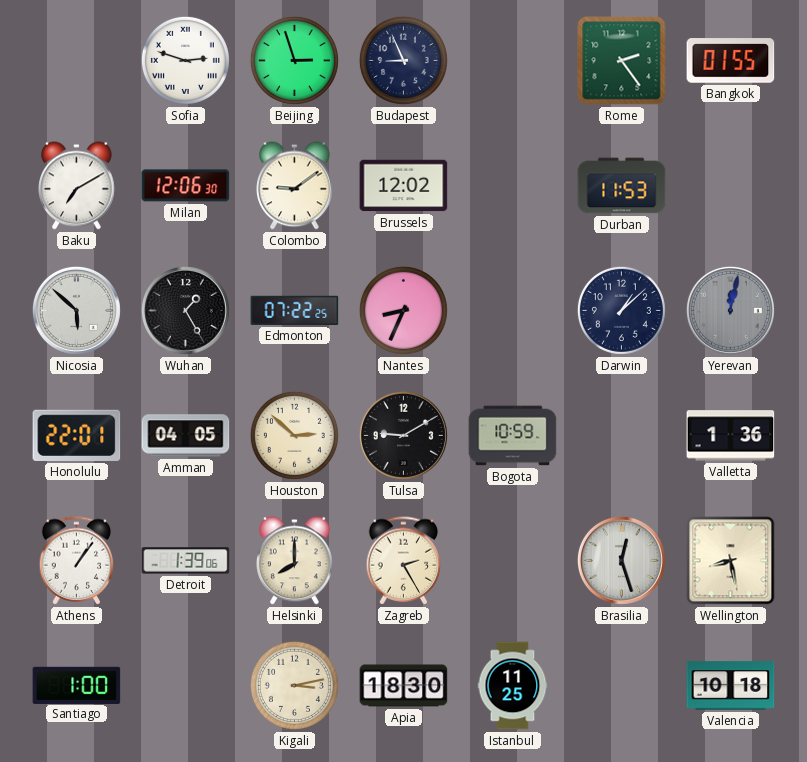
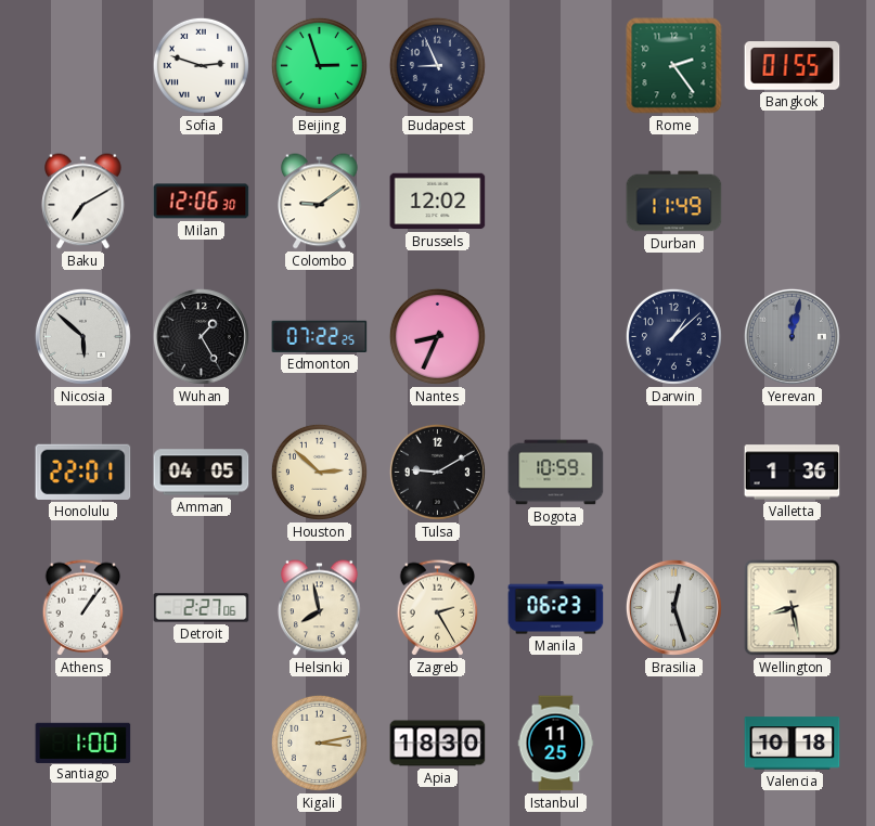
Durban: 11:53 -> 11:49 (674, 202)
Detroit: 1:39 -> 2:27 (202, 608)
Helsinki: 8:00 -> 7:58 (320, 608)
Manila: none -> 06:23 (556, 608)
